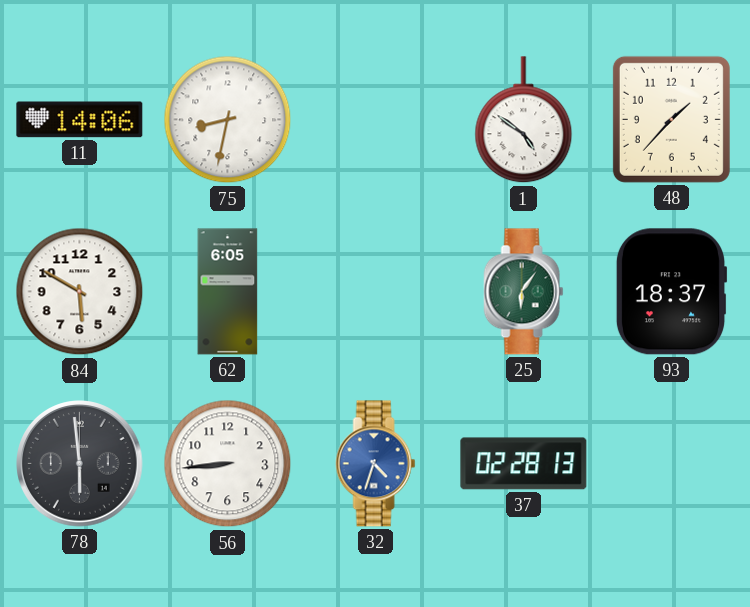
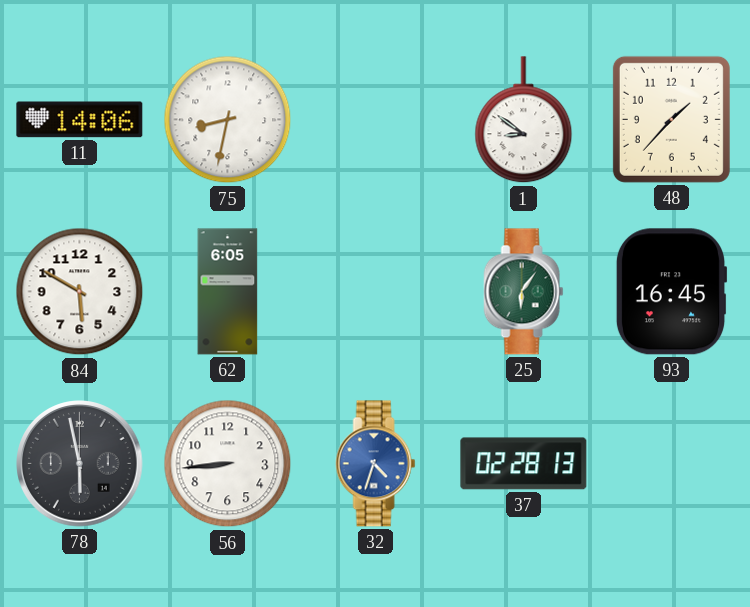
1: 4:51 -> 8:51 (524, 120)
93: 18:37 -> 16:45 (671, 292)
78: 5:59 -> 5:58 (80, 464)
